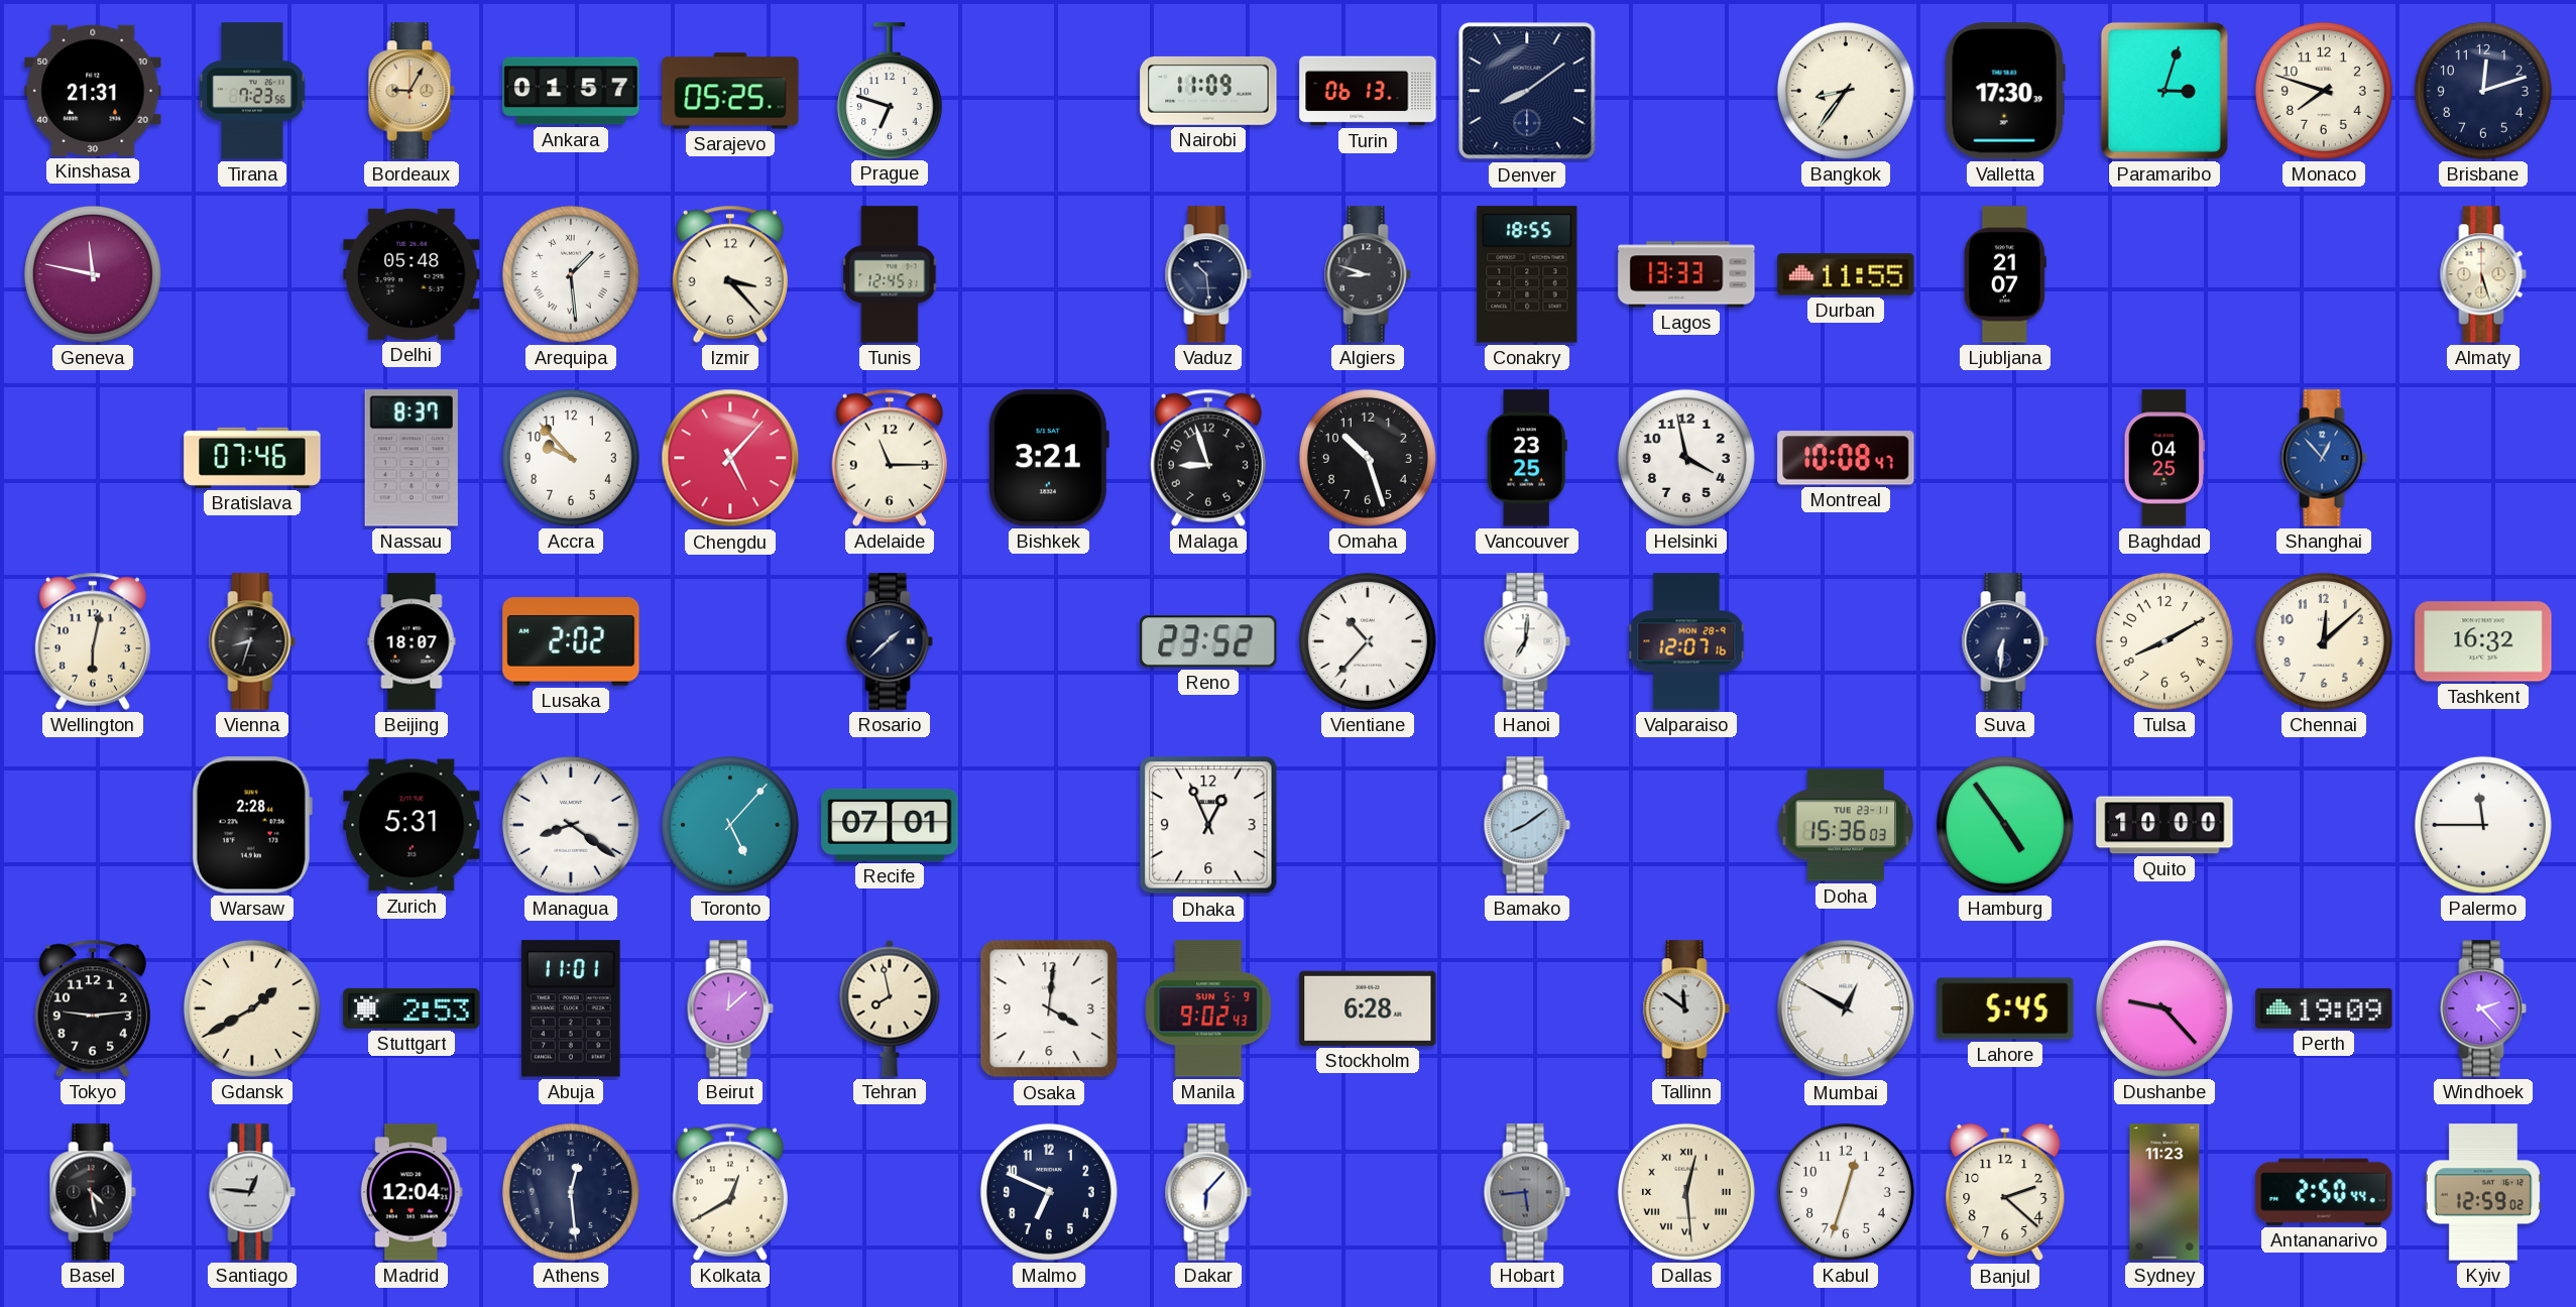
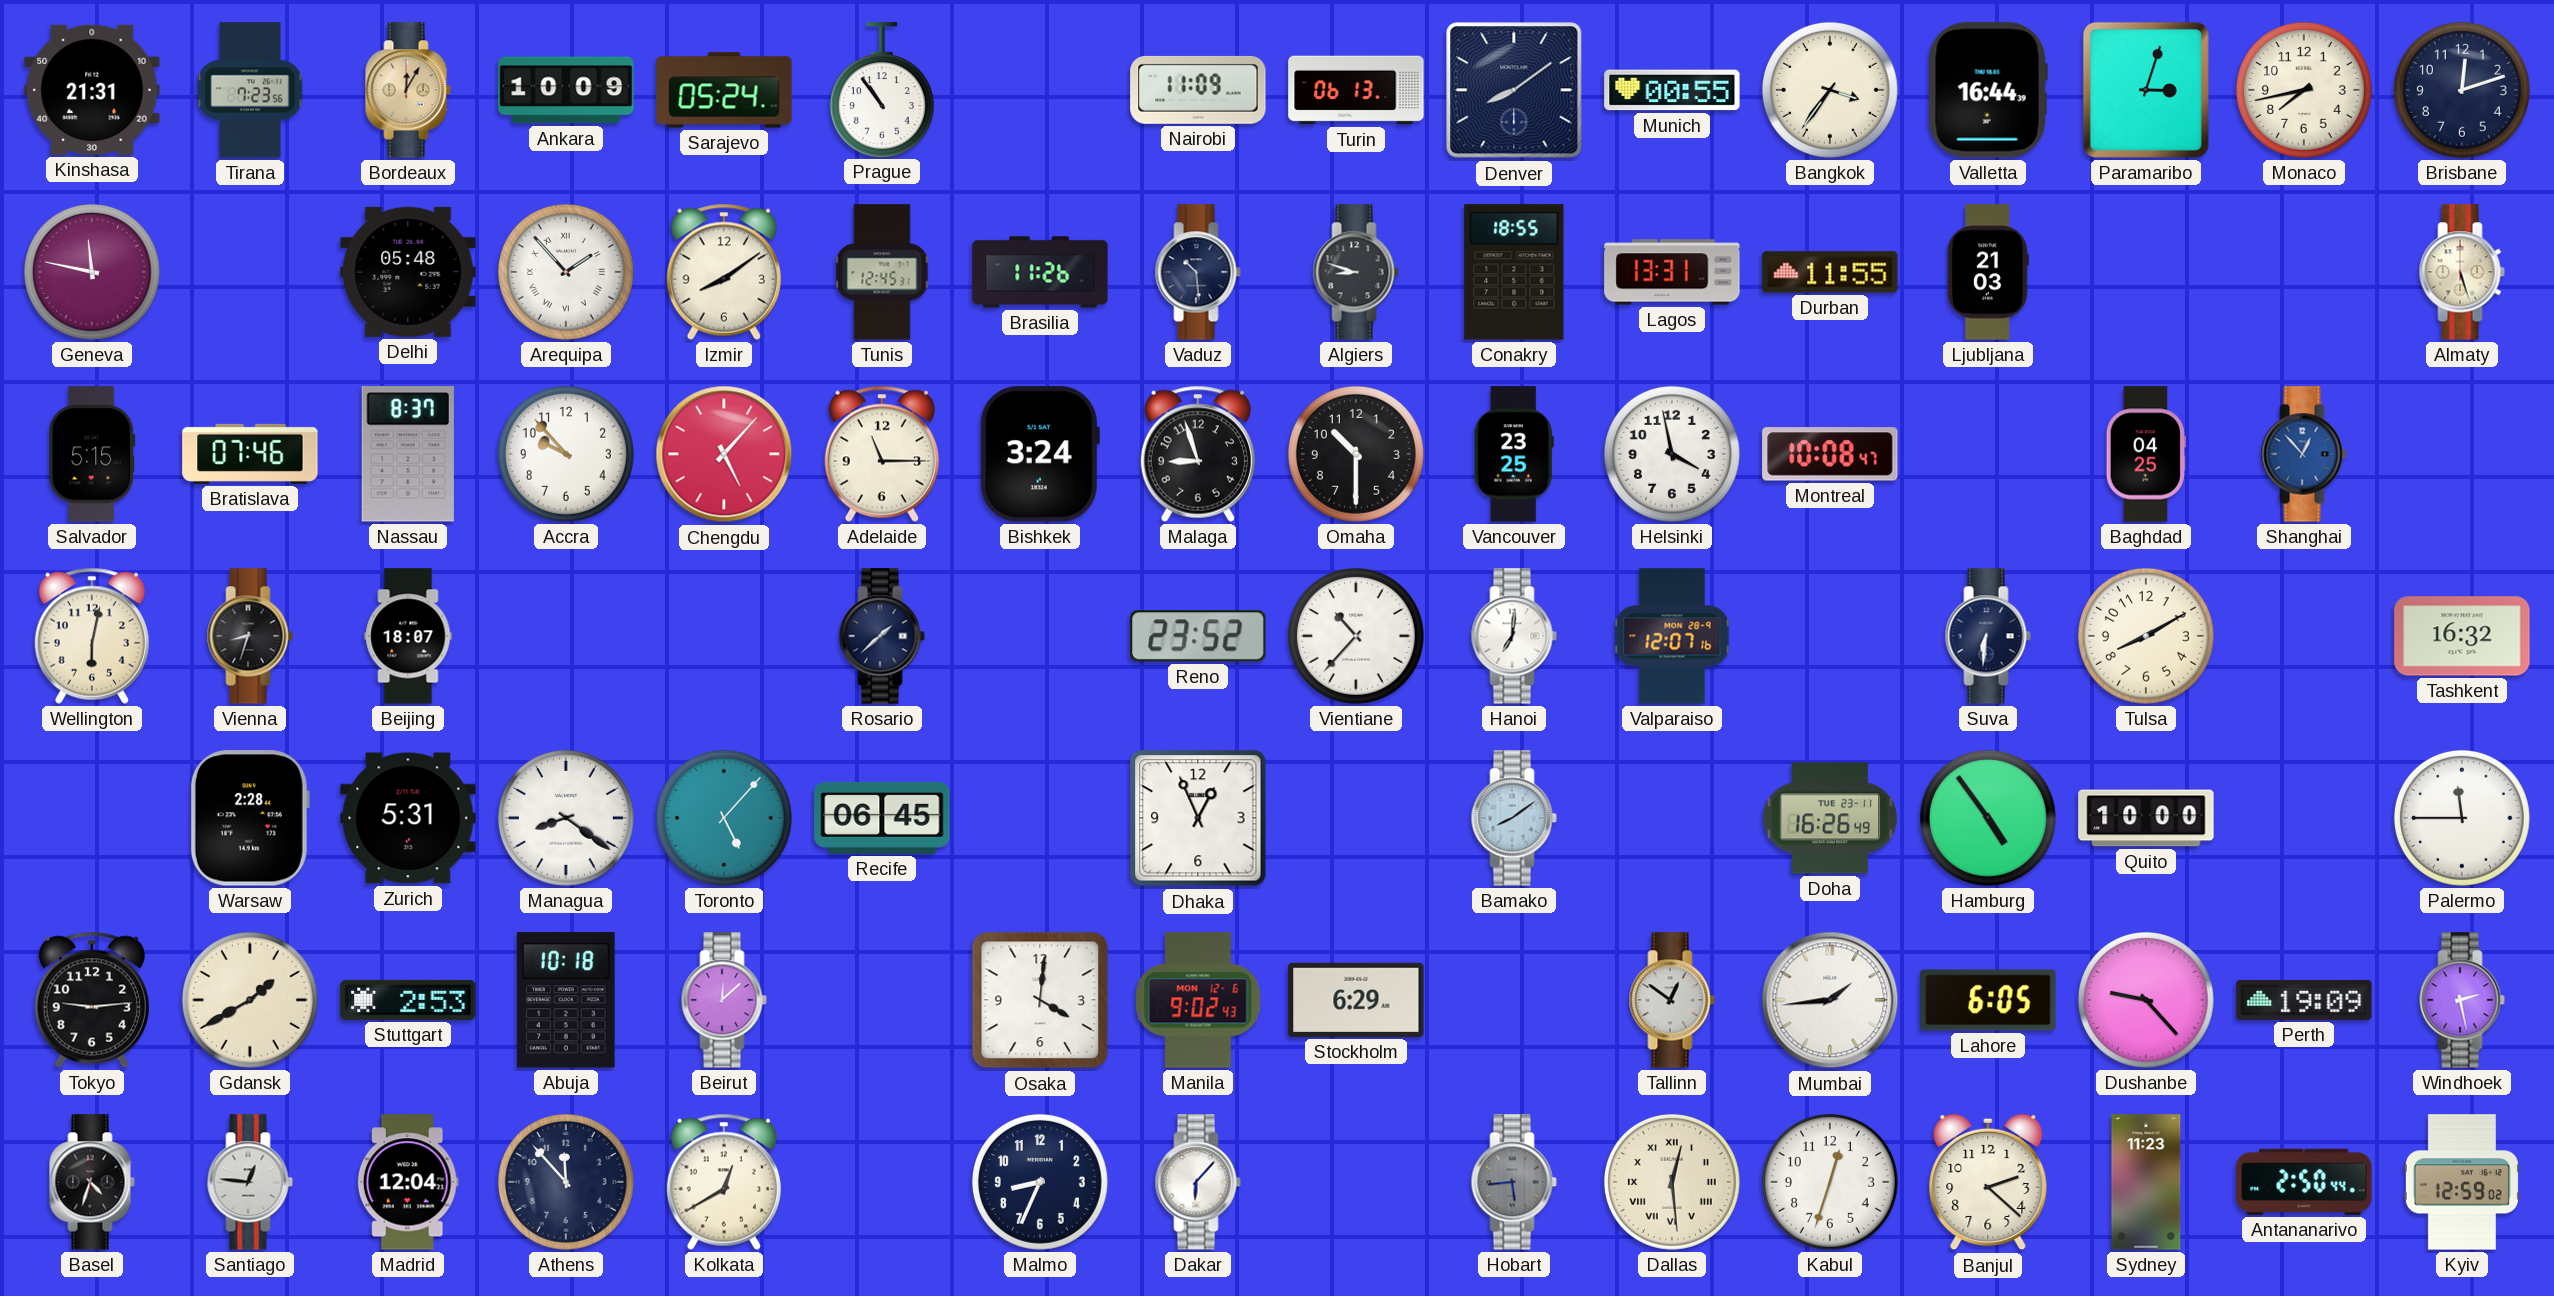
Bordeaux: 9:05 -> 12:05 (408, 90)
Ankara: 01:57 -> 10:09 (566, 90)
Sarajevo: 05:25 -> 05:24 (724, 90)
Prague: 6:48 -> 10:54 (882, 90)
Munich: none -> 00:55 (1672, 90)
Bangkok: 8:36 -> 3:36 (1830, 90)
Valletta: 17:30 -> 16:44 (1988, 90)
Monaco: 7:48 -> 7:43 (2304, 90)
Arequipa: 1:29 -> 1:53 (566, 272)
Izmir: 3:23 -> 8:09 (723, 272)
Brasilia: none -> 11:26 (1040, 272)
Lagos: 13:33 -> 13:31 (1672, 272)
Ljubljana: 21:07 -> 21:03 (1988, 272)
Salvador: none -> 5:15 (92, 454)
Bishkek: 3:21 -> 3:24 (1039, 454)
Omaha: 10:27 -> 10:30 (1356, 454)
Lusaka: 2:02 -> none (571, 641)
Chennai: 12:08 -> none (2324, 641)
Recife: 07:01 -> 06:45 (882, 818)
Doha: 15:36 -> 16:26 (1830, 818)
Abuja: 11:01 -> 10:18 (566, 1000)
Tehran: 7:58 -> none (890, 1008)
Manila date: SUN 5-9 -> MON 12-6 (1198, 1000)
Stockholm: 6:28 -> 6:29 (1356, 1000)
Tallinn: 11:51 -> 12:51 (1672, 1000)
Mumbai: 12:50 -> 1:44 (1830, 1000)
Lahore: 5:45 -> 6:05 (1988, 1000)
Windhoek: 2:23 -> 2:28 (2462, 1000)
Basel: 4:28 -> 4:33 (92, 1182)
Athens: 12:29 -> 11:53 (566, 1182)
Malmo: 6:49 -> 8:34 (1040, 1182)
